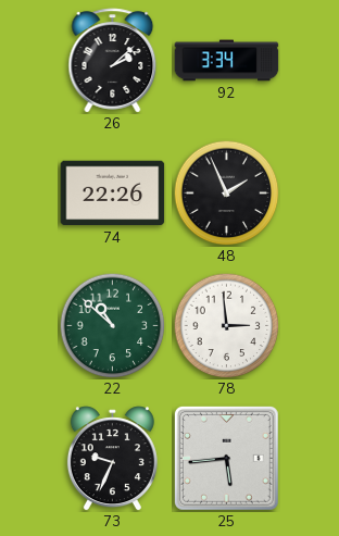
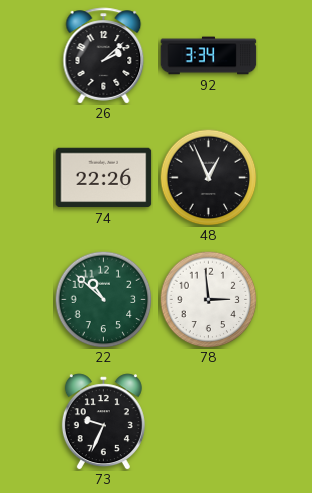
48: 1:56 -> 12:56 (208, 177)
25: 5:44 -> none (227, 459)
